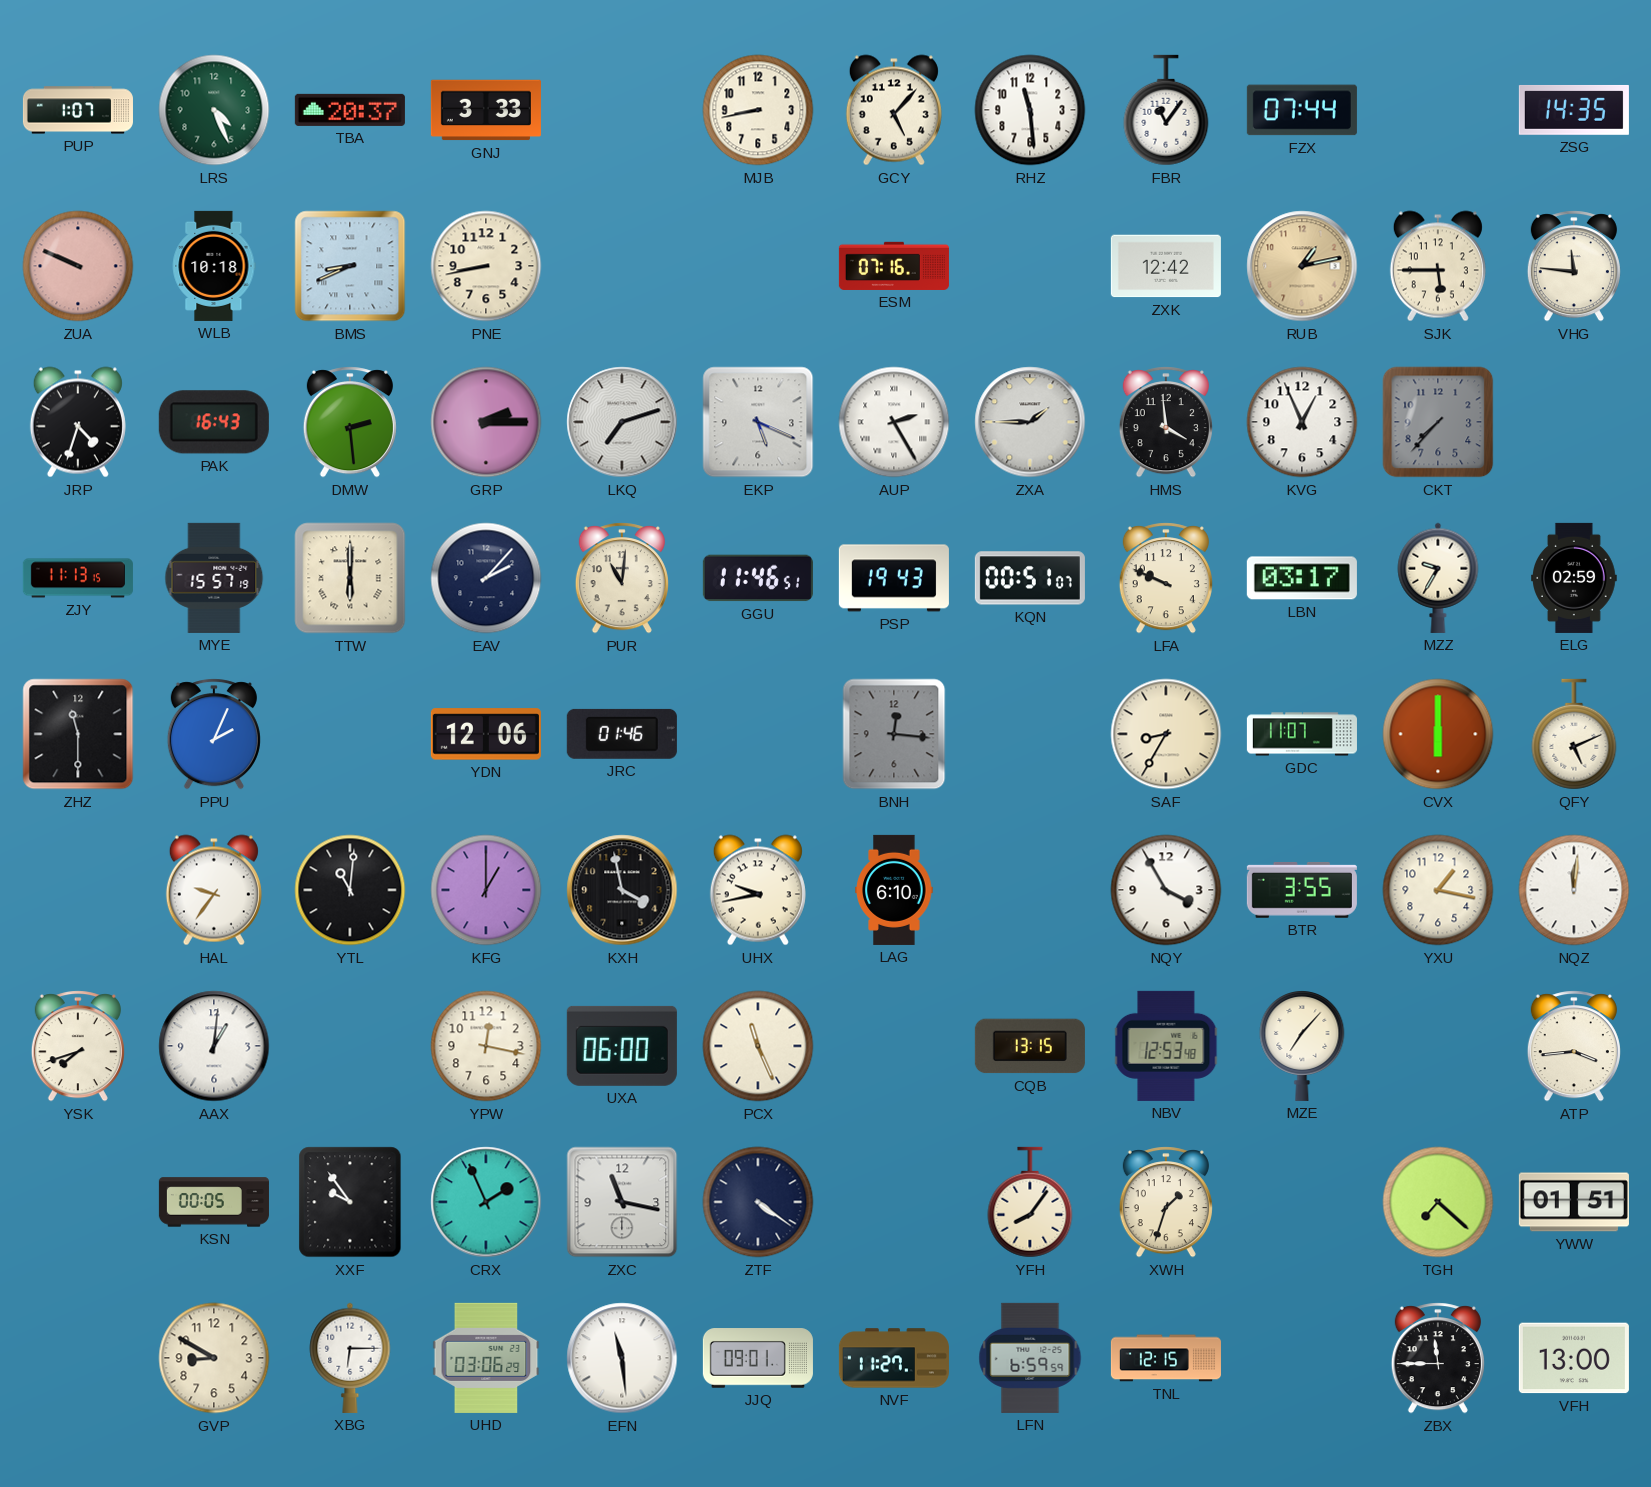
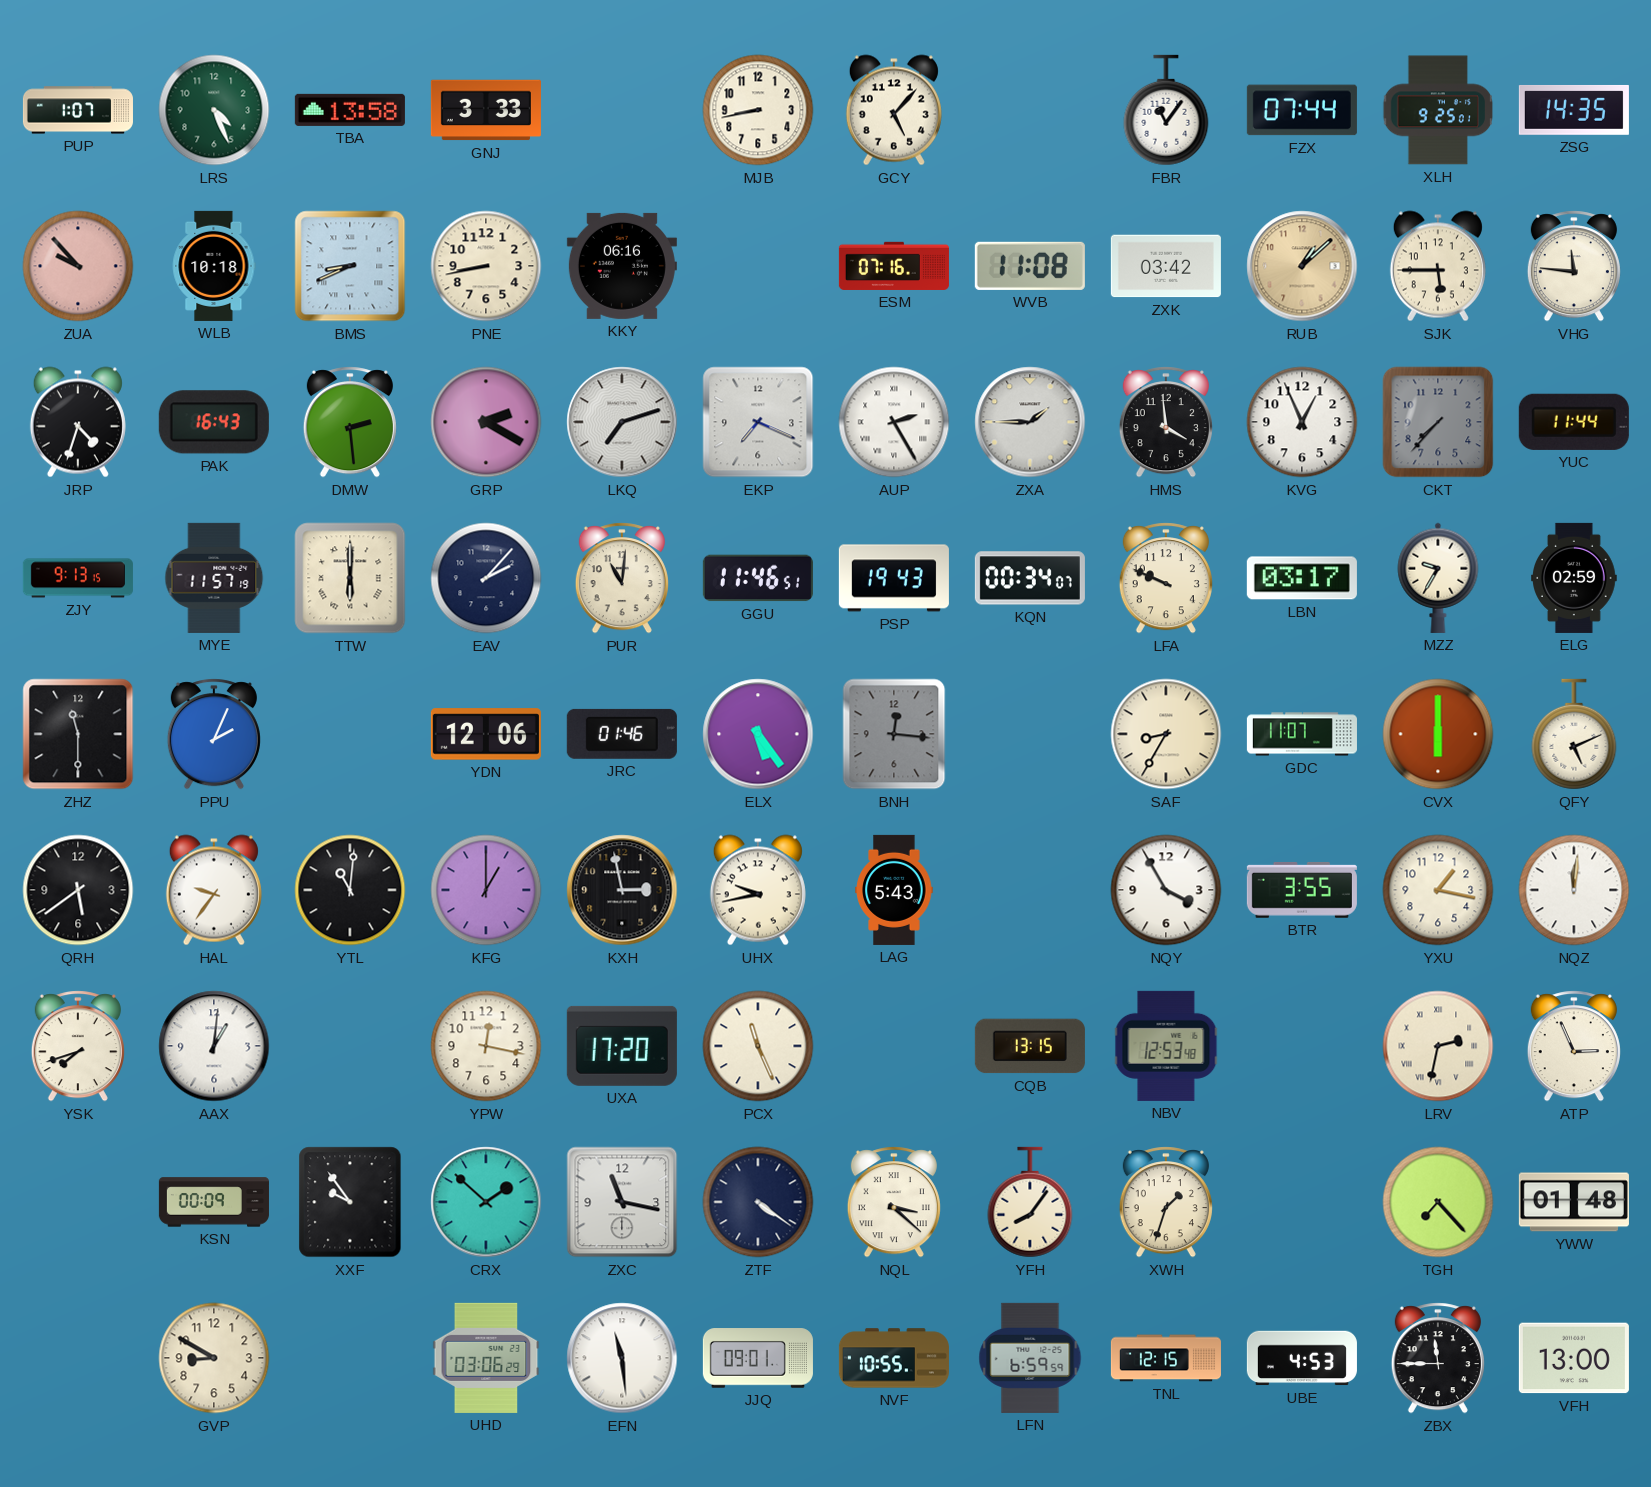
TBA: 20:37 -> 13:58 (350, 110)
RHZ: 11:29 -> none (1030, 110)
XLH: none -> 9:25 (1437, 110)
ZUA: 9:49 -> 9:53 (78, 266)
KKY: none -> 06:16 (622, 266)
WVB: none -> 11:08 (1030, 266)
ZXK: 12:42 -> 03:42 (1166, 266)
RUB: 1:13 -> 1:08 (1302, 266)
GRP: 2:15 -> 2:20 (486, 422)
EKP: 5:19 -> 7:19 (758, 422)
YUC: none -> 11:44 (1574, 422)
ZJY: 11:13 -> 9:13 (78, 578)
MYE: 15:57 -> 11:57 (214, 578)
KQN: 00:51 -> 00:34 (1030, 578)
ELX: none -> 5:24 (758, 734)
QRH: none -> 5:39 (78, 890)
KXH: 3:58 -> 2:58 (622, 890)
LAG: 6:10 -> 5:43 (894, 890)
UXA: 06:00 -> 17:20 (622, 1046)
MZE: 7:07 -> none (1302, 1046)
LRV: none -> 2:32 (1438, 1046)
ATP: 3:44 -> 2:56 (1574, 1046)
KSN: 00:05 -> 00:09 (214, 1202)
CRX: 1:56 -> 1:52 (486, 1202)
NQL: none -> 3:22 (894, 1202)
TGH: 7:22 -> 7:23 (1438, 1202)
YWW: 01:51 -> 01:48 (1574, 1202)
XBG: 6:15 -> none (350, 1358)
NVF: 11:27 -> 10:55 (894, 1358)
UBE: none -> 4:53 (1302, 1358)
